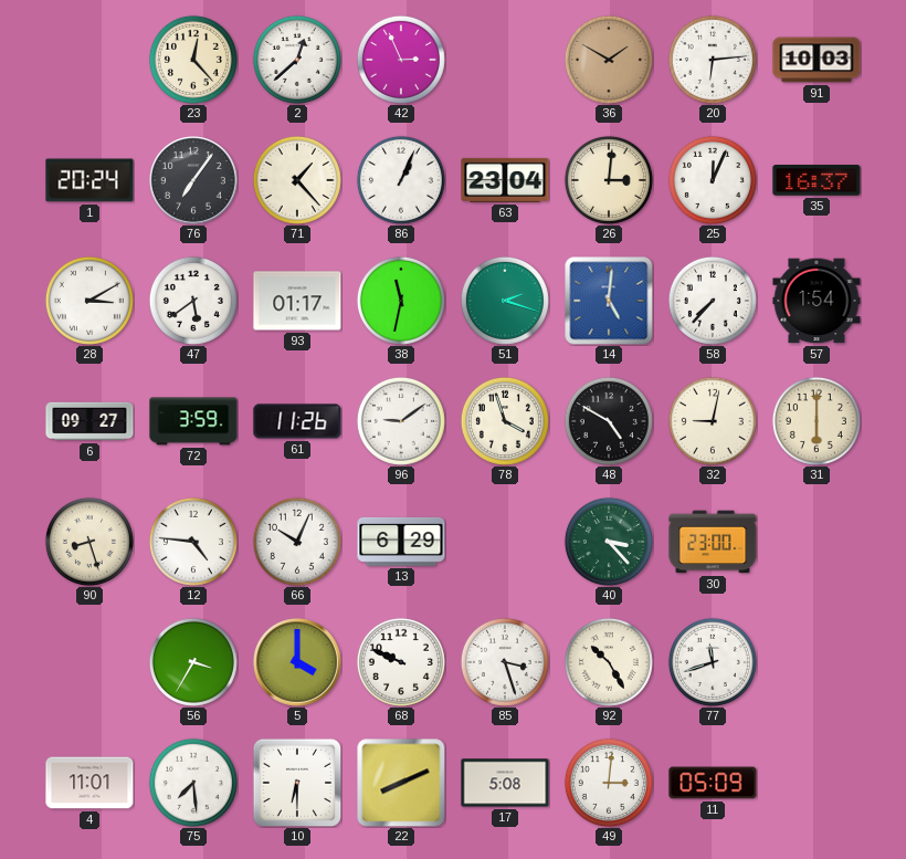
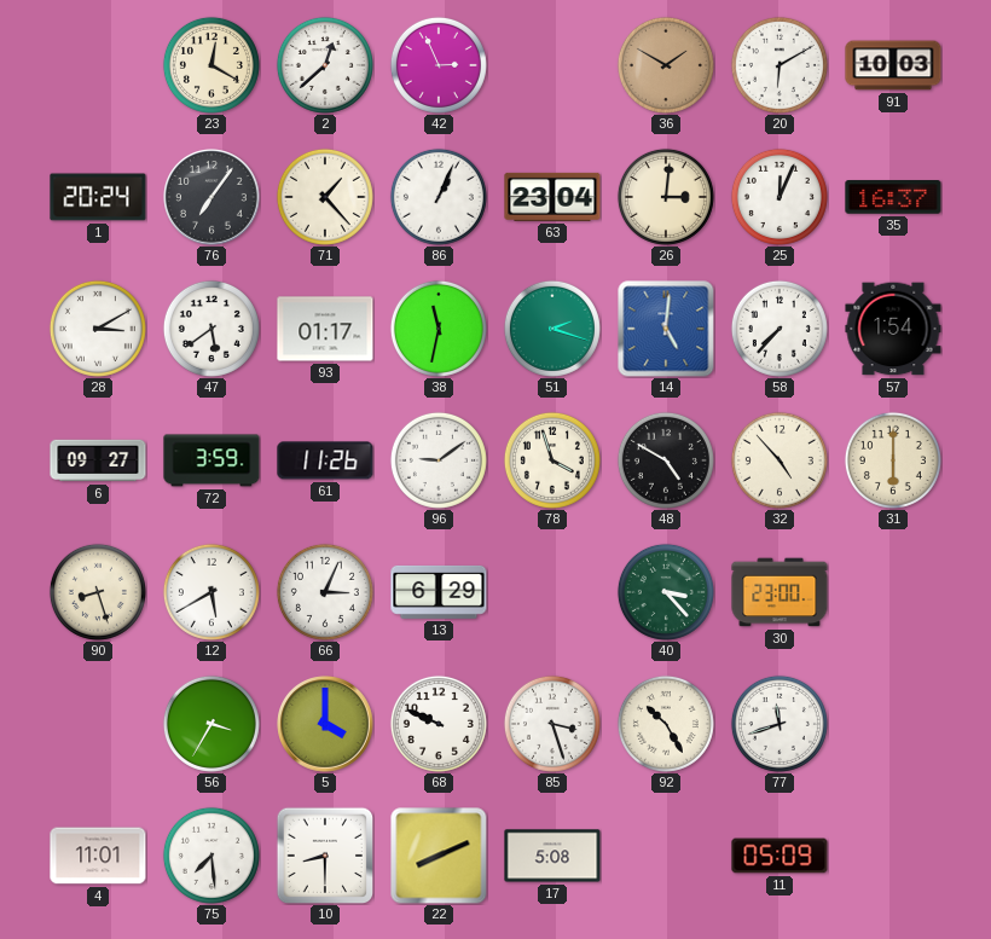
23: 12:23 -> 12:20 (211, 65)
20: 6:14 -> 6:10 (780, 65)
32: 9:02 -> 4:53 (780, 460)
12: 4:46 -> 5:40 (211, 592)
66: 10:04 -> 3:04 (325, 592)
10: 6:30 -> 8:30 (325, 856)
49: 3:01 -> none (609, 783)
